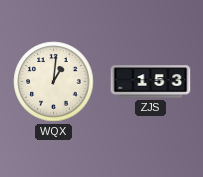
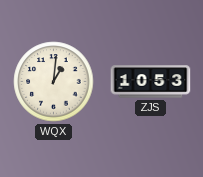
ZJS: 1:53 -> 10:53 (151, 82)
